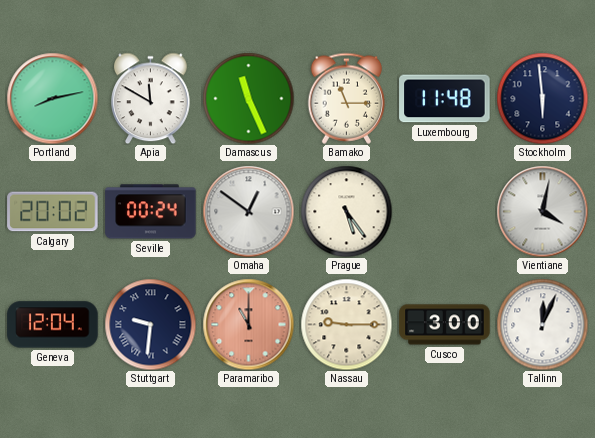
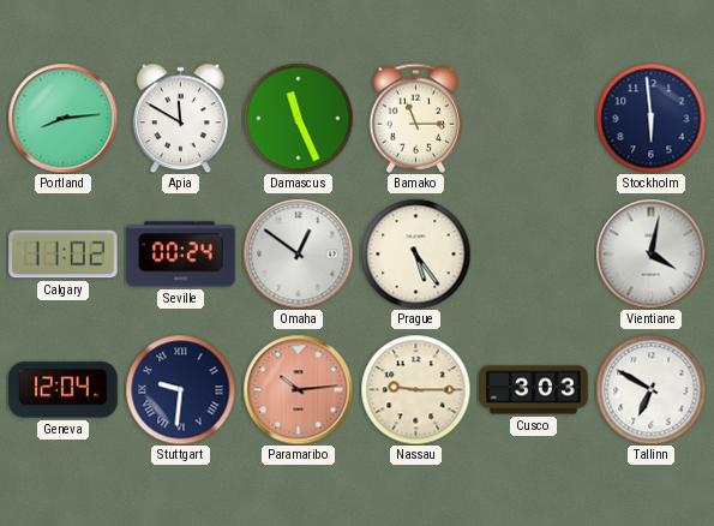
Portland: 8:13 -> 8:14 (62, 118)
Luxembourg: 11:48 -> none (445, 99)
Calgary: 20:02 -> 11:02 (64, 255)
Paramaribo: 11:00 -> 10:14 (298, 389)
Cusco: 3:00 -> 3:03 (534, 390)
Tallinn: 12:04 -> 6:50 (650, 389)
